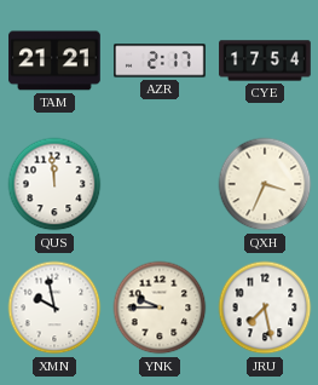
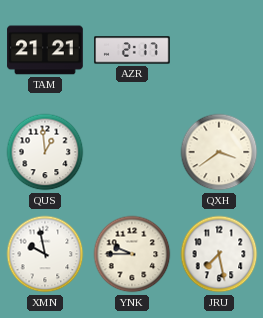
CYE: 17:54 -> none (265, 61)
QUS: 11:59 -> 12:59 (45, 152)
QXH: 3:34 -> 3:39 (219, 152)
